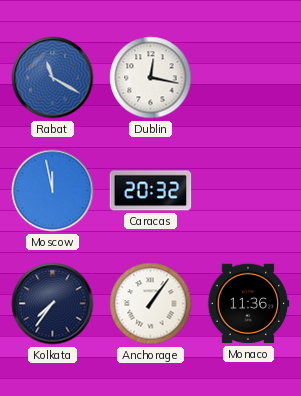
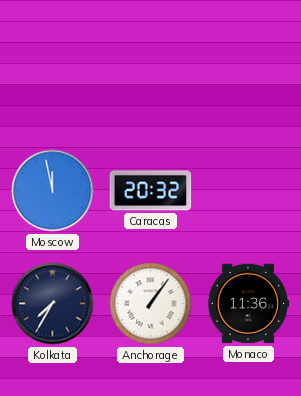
Rabat: 11:20 -> none (53, 78)
Dublin: 12:17 -> none (151, 78)
Kolkata: 7:36 -> 7:35 (53, 304)
